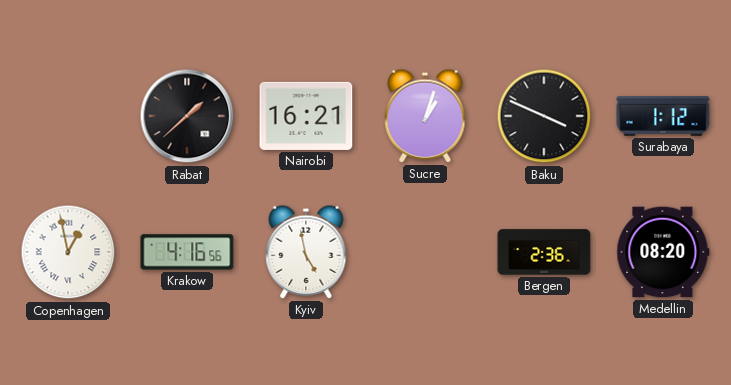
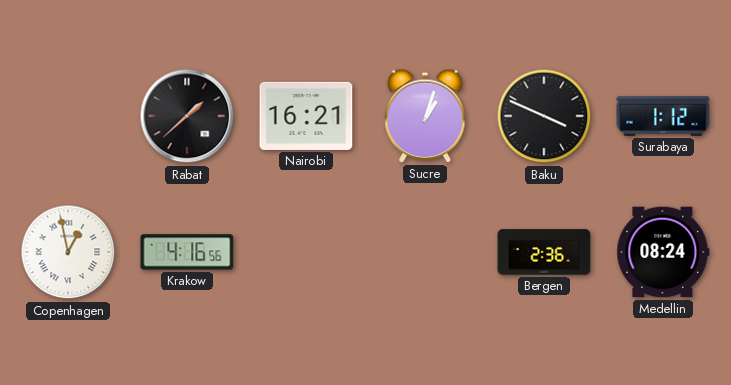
Kyiv: 4:58 -> none (306, 252)
Medellin: 08:20 -> 08:24 (663, 252)
